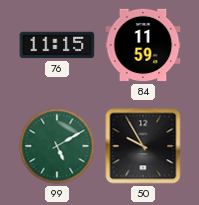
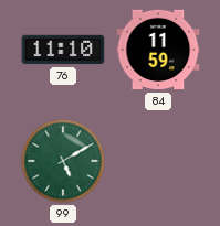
76: 11:15 -> 11:10 (63, 50)
50: 9:55 -> none (143, 146)
